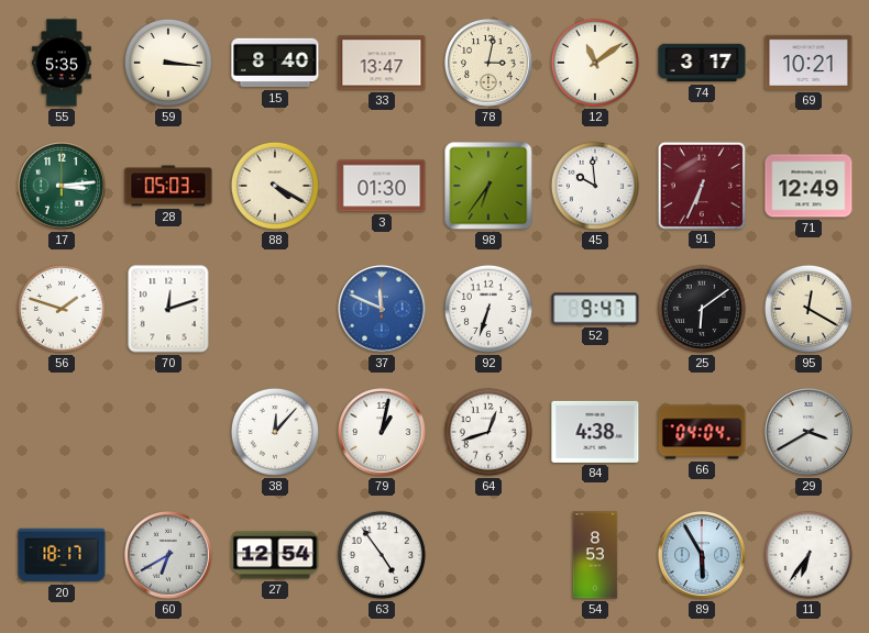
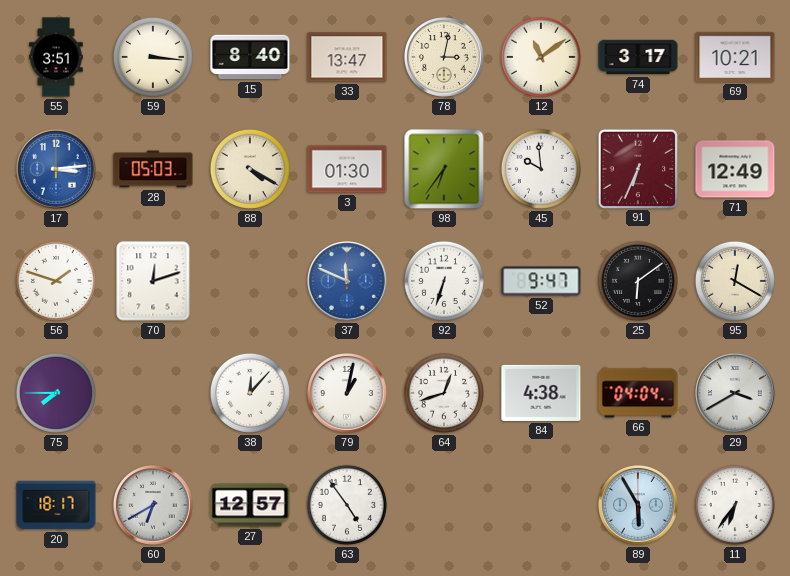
55: 5:35 -> 3:51 (56, 57)
17 dial: green -> blue (57, 170)
75: none -> 7:45 (56, 393)
27: 12:54 -> 12:57 (250, 505)
54: 8:53 -> none (595, 555)
